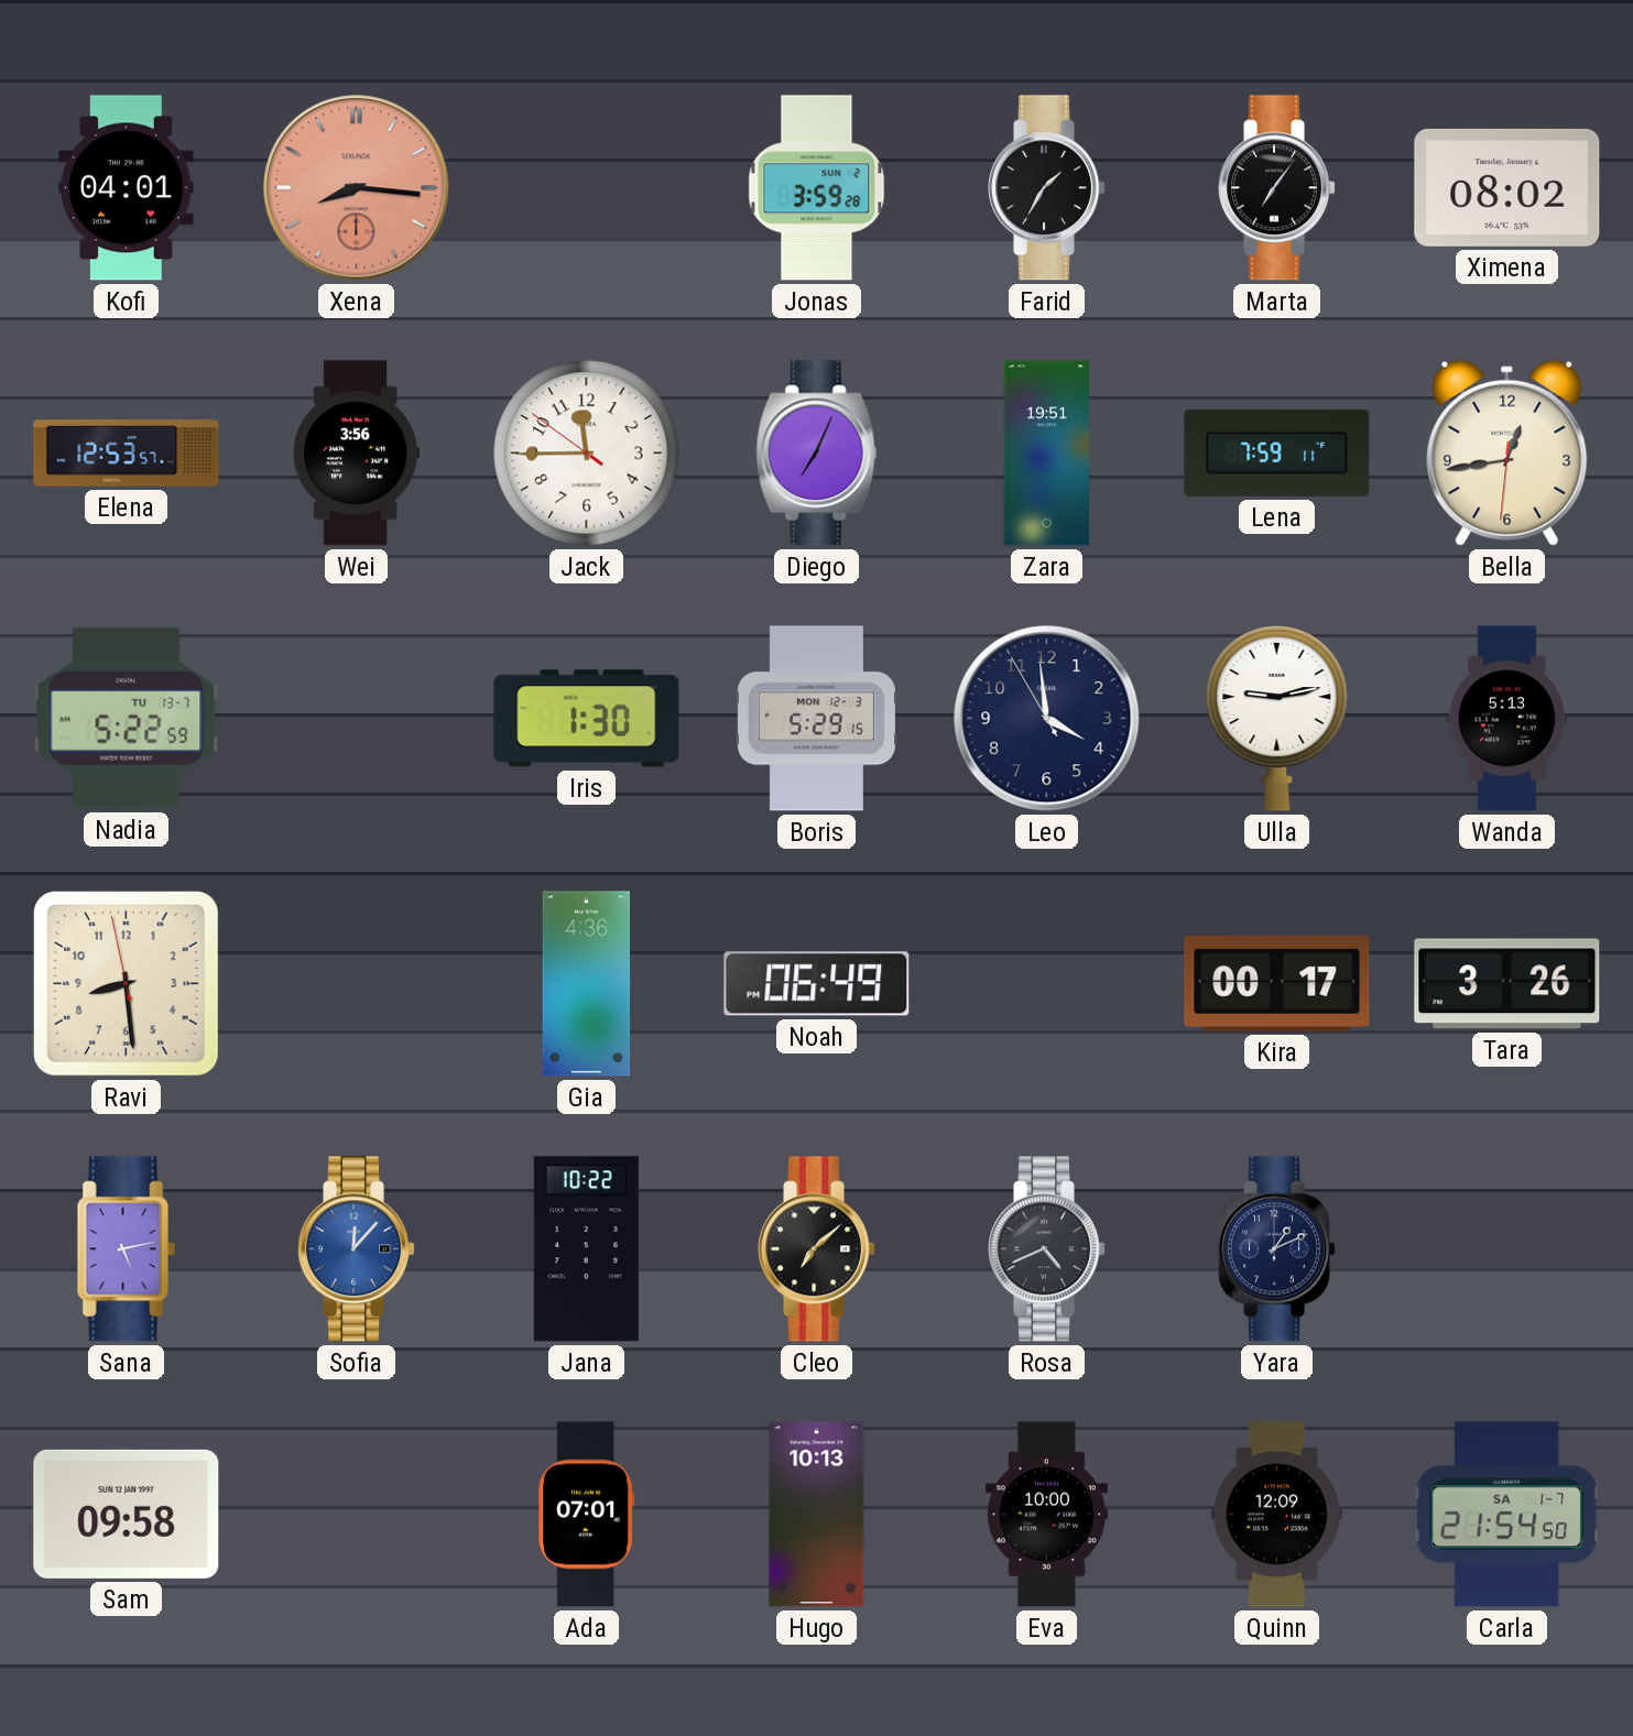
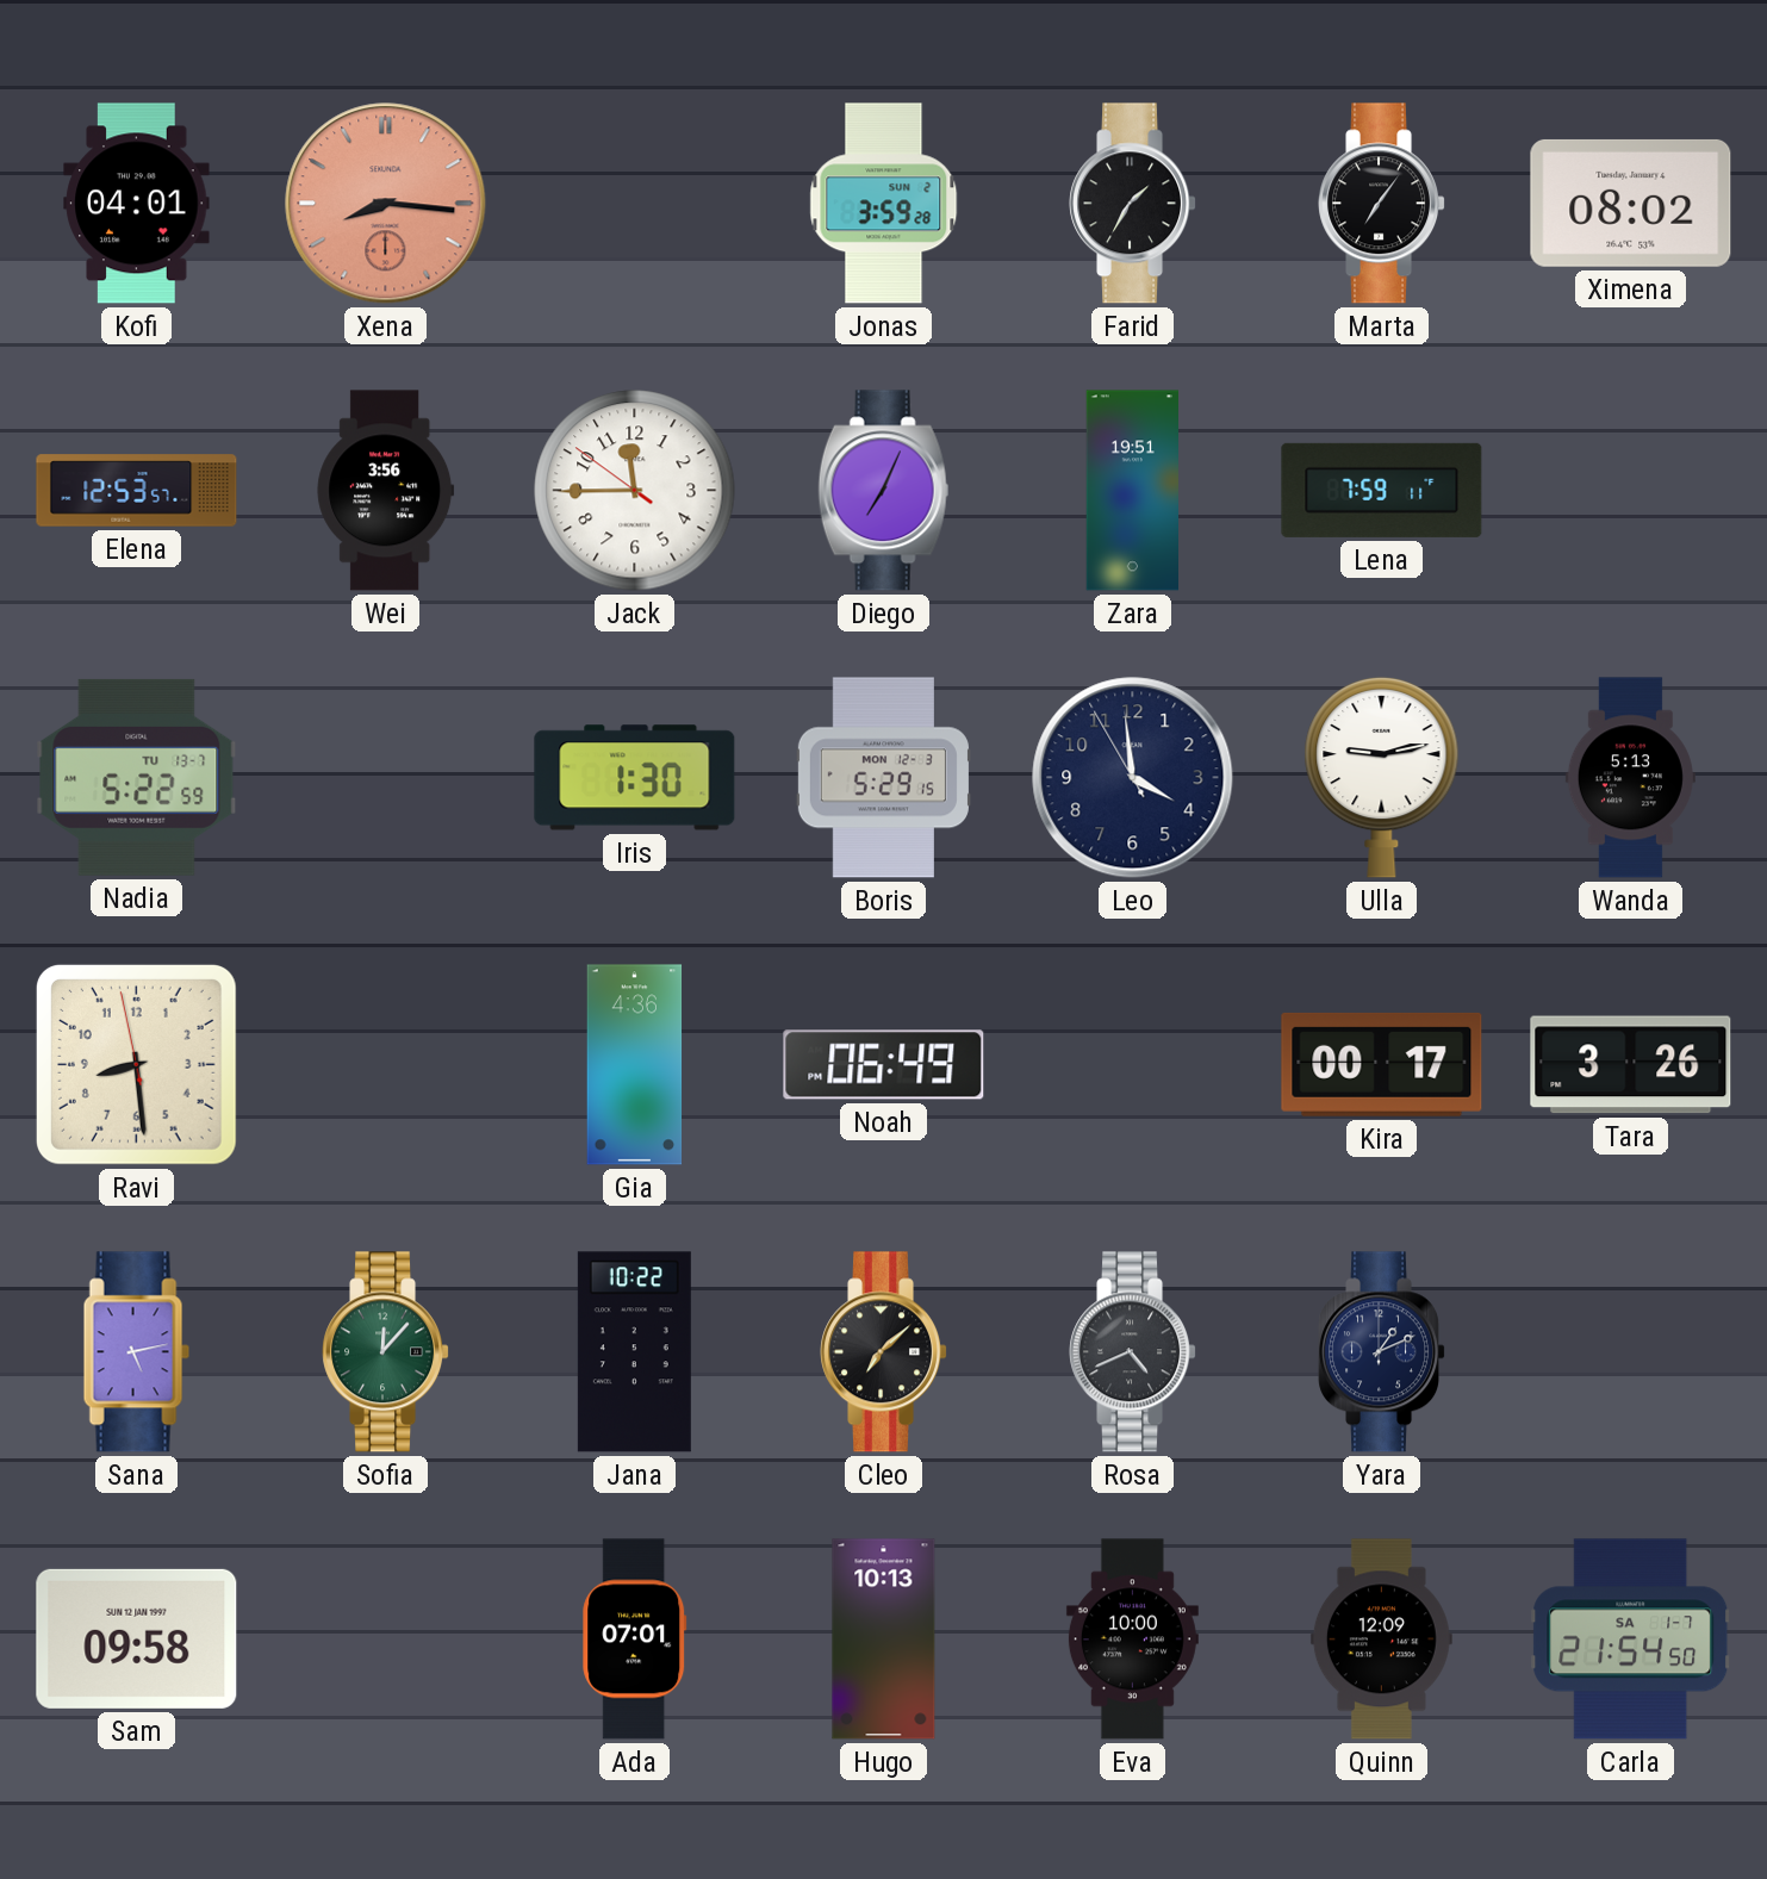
Bella: 12:43 -> none (1507, 452)
Sofia dial: blue -> green (386, 1352)
